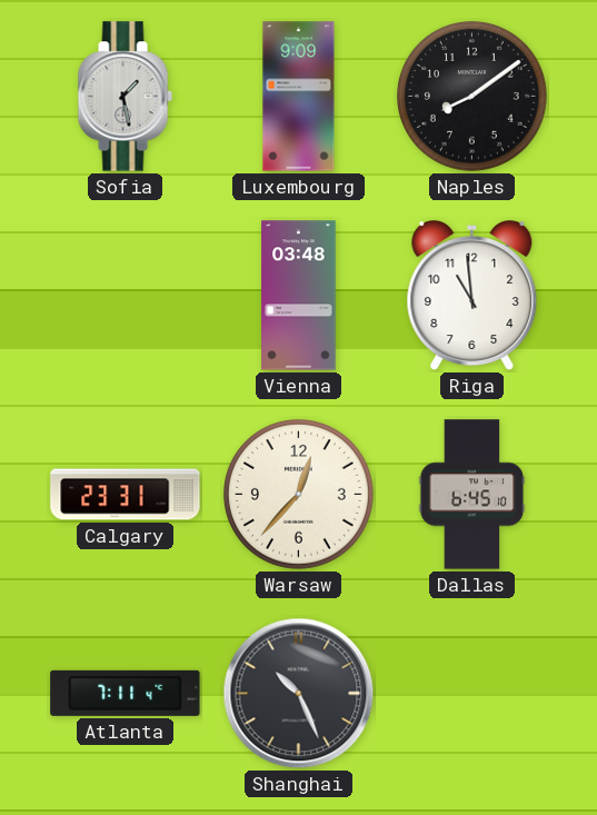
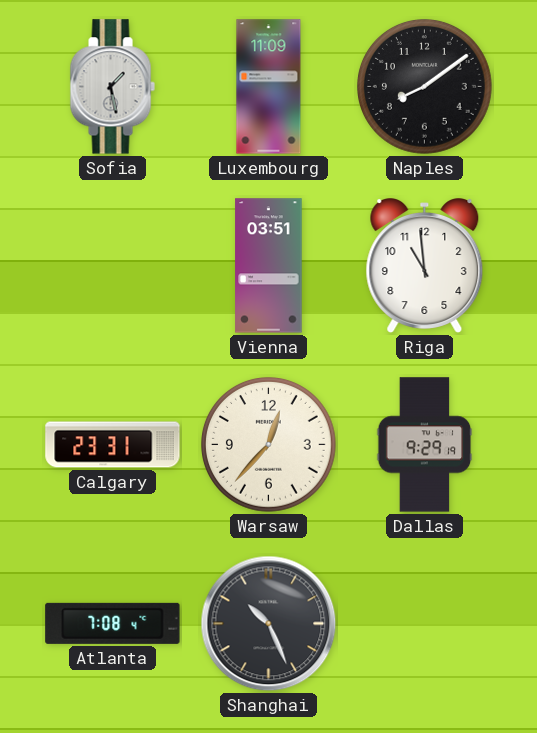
Luxembourg: 9:09 -> 11:09 (269, 87)
Vienna: 03:48 -> 03:51 (269, 266)
Dallas: 6:45 -> 9:29 (425, 445)
Atlanta: 7:11 -> 7:08 (113, 623)
